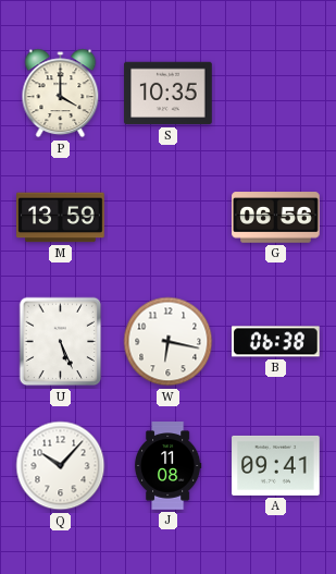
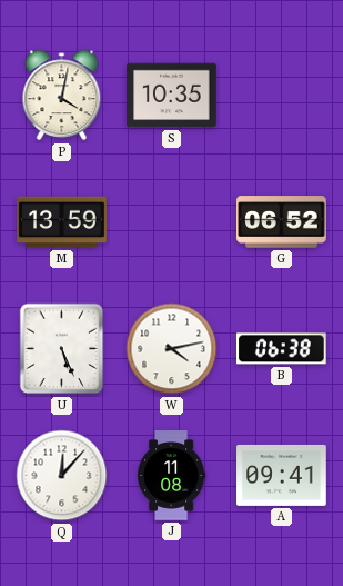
P: 4:00 -> 4:02 (62, 96)
G: 06:56 -> 06:52 (282, 222)
W: 6:17 -> 4:13 (172, 349)
Q: 10:07 -> 12:07 (62, 476)
